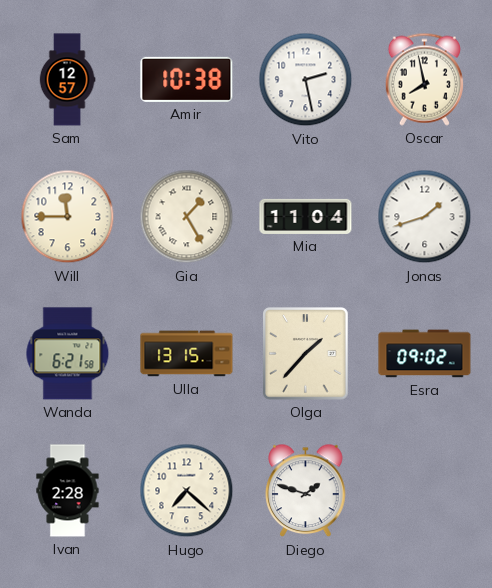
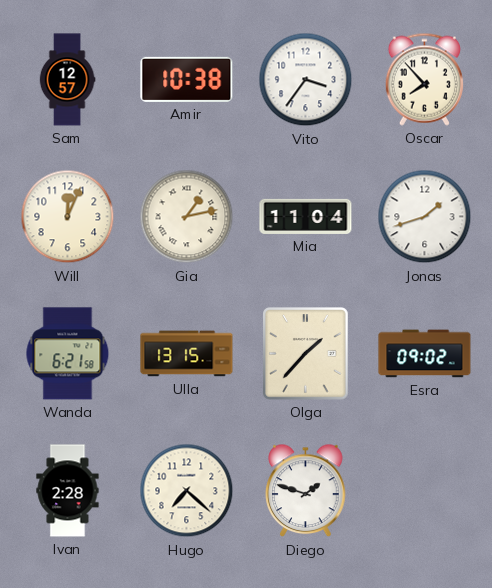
Vito: 2:28 -> 3:36 (306, 80)
Oscar: 7:58 -> 7:53 (424, 79)
Will: 11:45 -> 12:04 (68, 217)
Gia: 1:25 -> 1:13 (187, 217)
